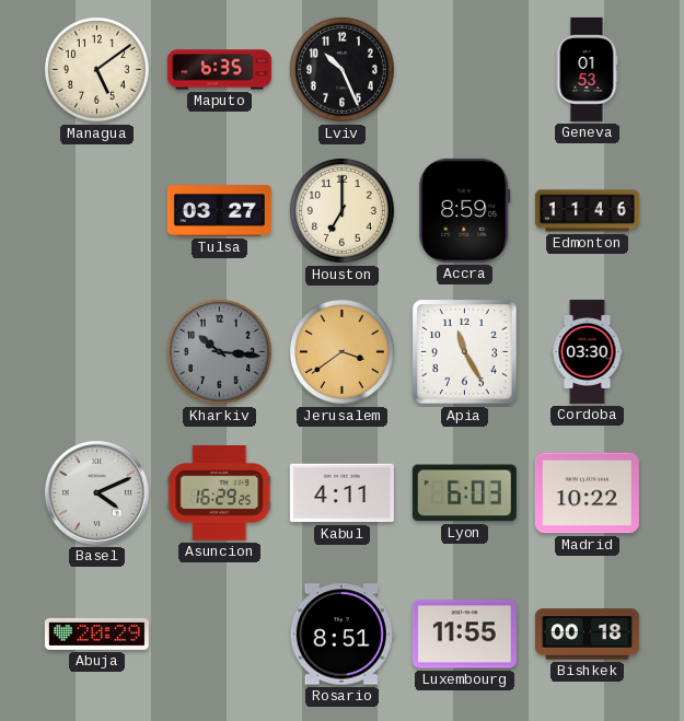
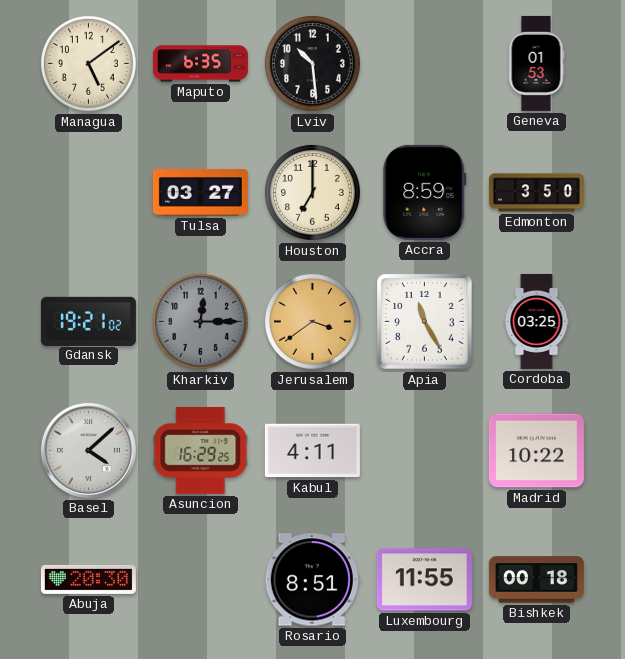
Lviv: 10:26 -> 10:29 (312, 63)
Edmonton: 11:46 -> 3:50 (536, 193)
Gdansk: none -> 19:21 (88, 321)
Kharkiv: 10:16 -> 12:15 (200, 321)
Cordoba: 03:30 -> 03:25 (537, 321)
Basel: 4:11 -> 4:08 (88, 450)
Lyon: 6:03 -> none (464, 493)
Abuja: 20:29 -> 20:30 (88, 579)
